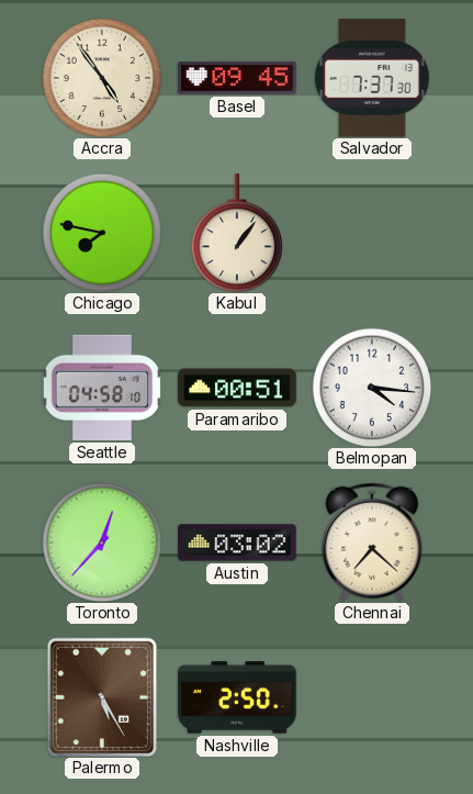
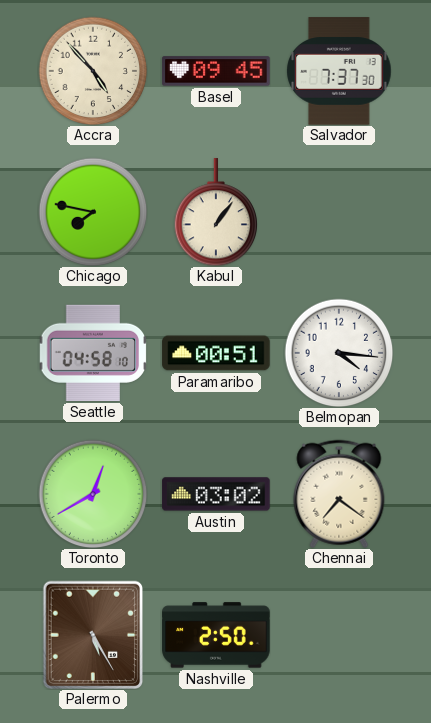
Accra: 4:54 -> 4:53 (93, 71)
Toronto: 12:37 -> 12:40 (93, 494)
Chennai: 7:22 -> 7:21 (339, 494)
